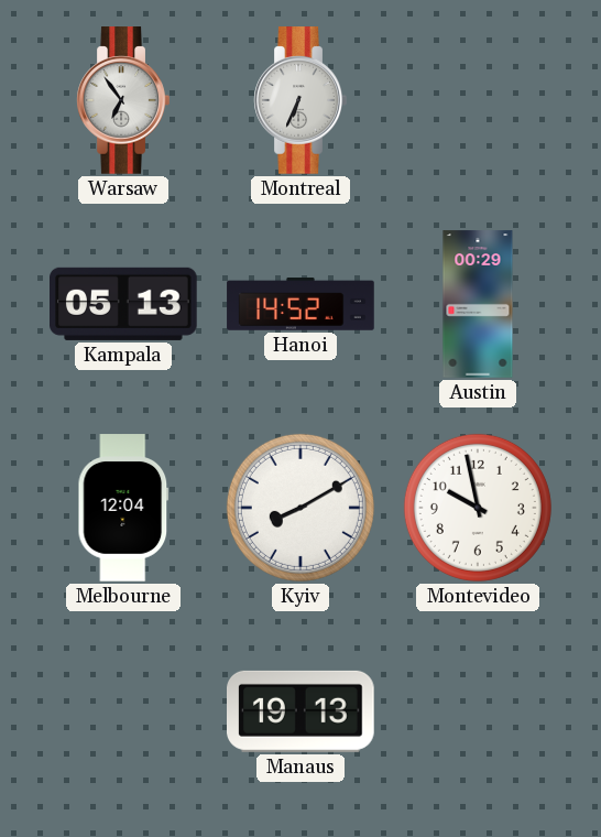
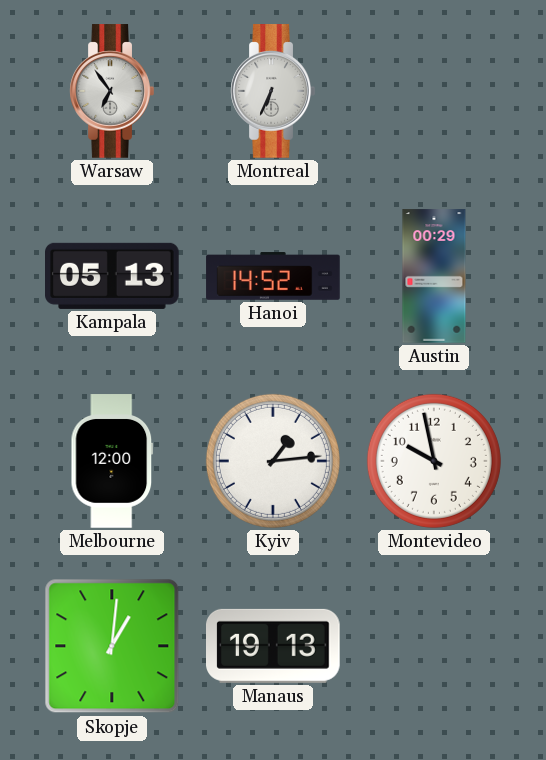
Melbourne: 12:04 -> 12:00 (112, 461)
Kyiv: 8:10 -> 1:14 (273, 461)
Skopje: none -> 1:01 (112, 646)
